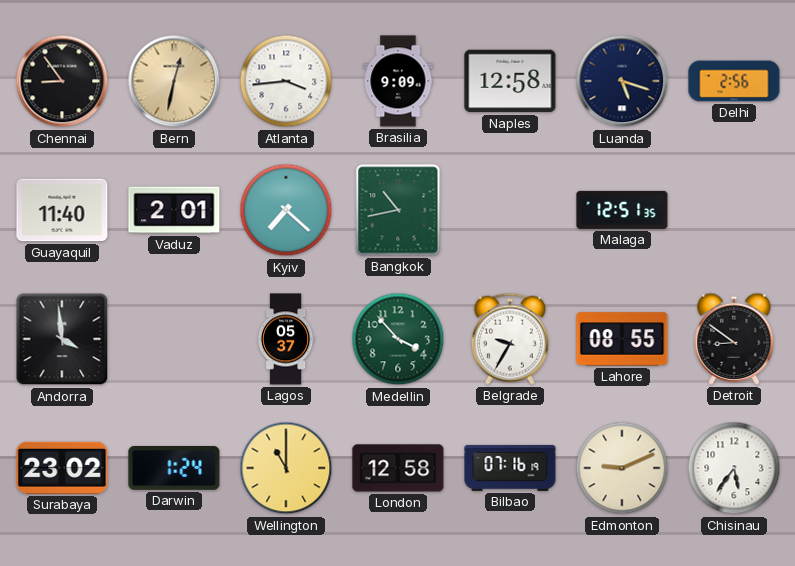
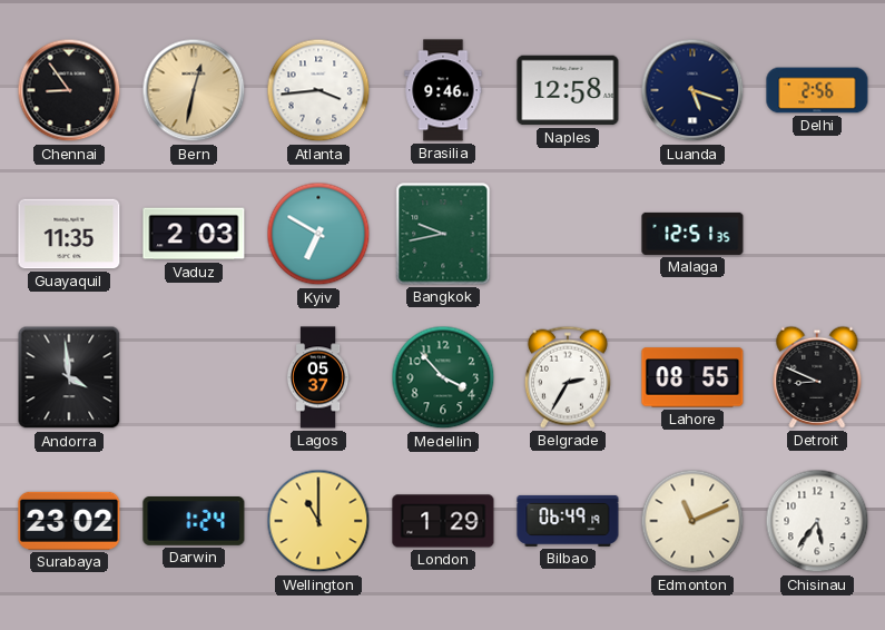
Brasilia: 9:09 -> 9:46 (443, 90)
Guayaquil: 11:40 -> 11:35 (69, 234)
Vaduz: 2:01 -> 2:03 (194, 234)
Kyiv: 7:22 -> 6:50 (318, 234)
Bangkok: 10:43 -> 9:43 (443, 234)
Belgrade: 9:35 -> 2:35 (568, 377)
Detroit: 8:51 -> 8:49 (817, 377)
London: 12:58 -> 1:29 (443, 521)
Bilbao: 07:16 -> 06:49 (568, 521)
Edmonton: 9:11 -> 11:11 (692, 521)
